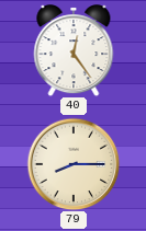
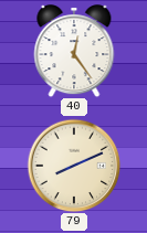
79: 8:15 -> 8:11 (74, 166)
